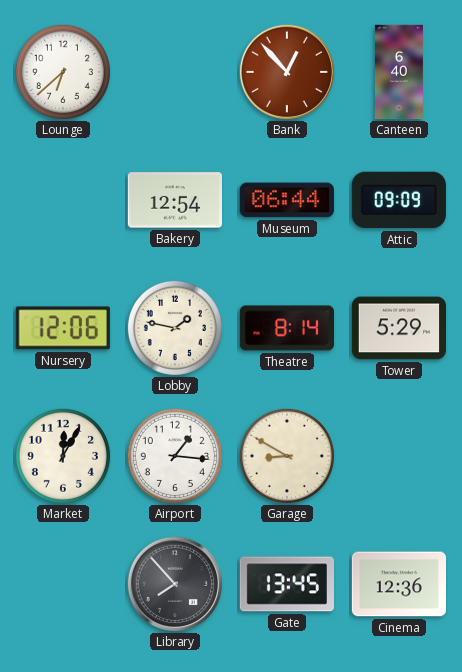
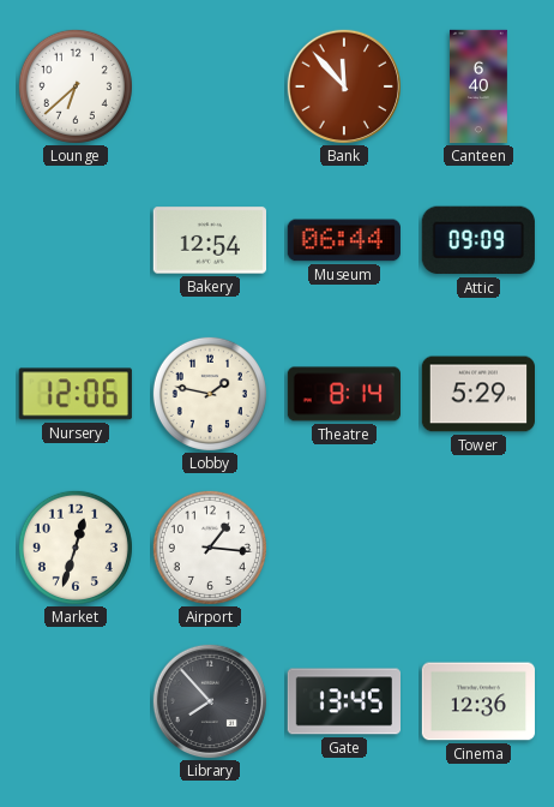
Bank: 12:53 -> 11:53 (343, 85)
Market: 12:05 -> 12:33 (76, 548)
Garage: 8:50 -> none (287, 456)
